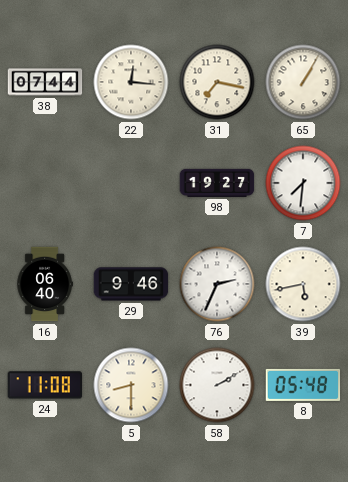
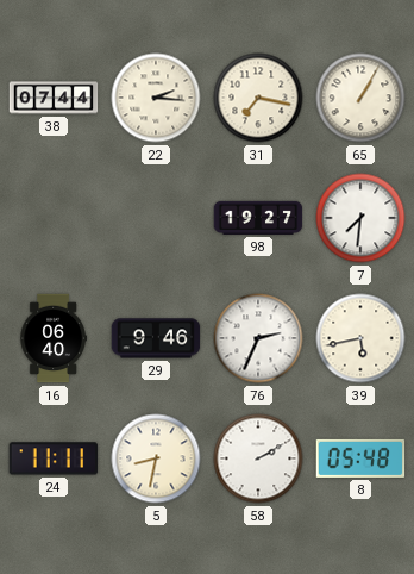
22: 12:16 -> 2:16 (156, 98)
24: 11:08 -> 11:11 (54, 458)
5: 8:30 -> 8:32 (156, 458)
